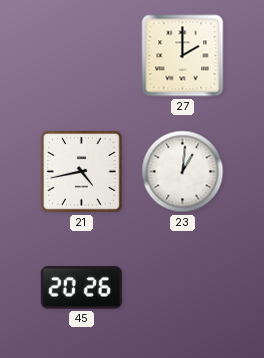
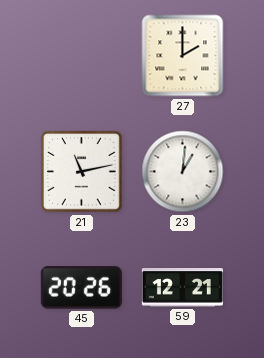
21: 4:43 -> 11:13 (82, 172)
59: none -> 12:21 (182, 288)
